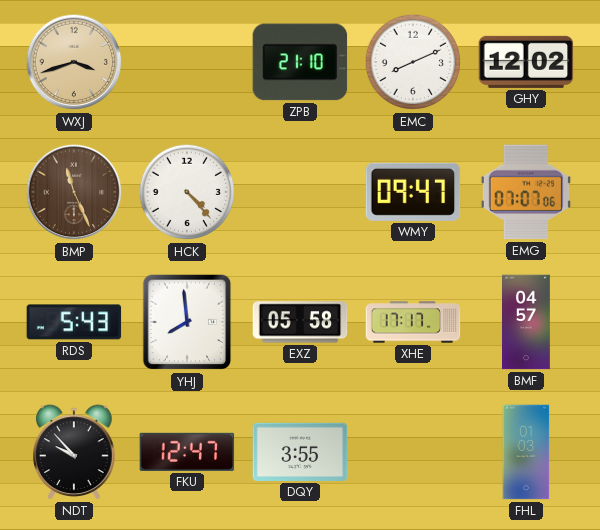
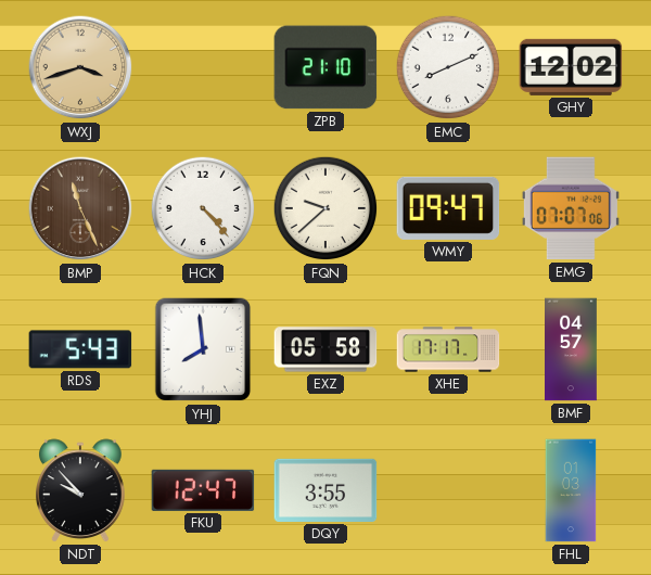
FQN: none -> 9:38 (325, 208)
